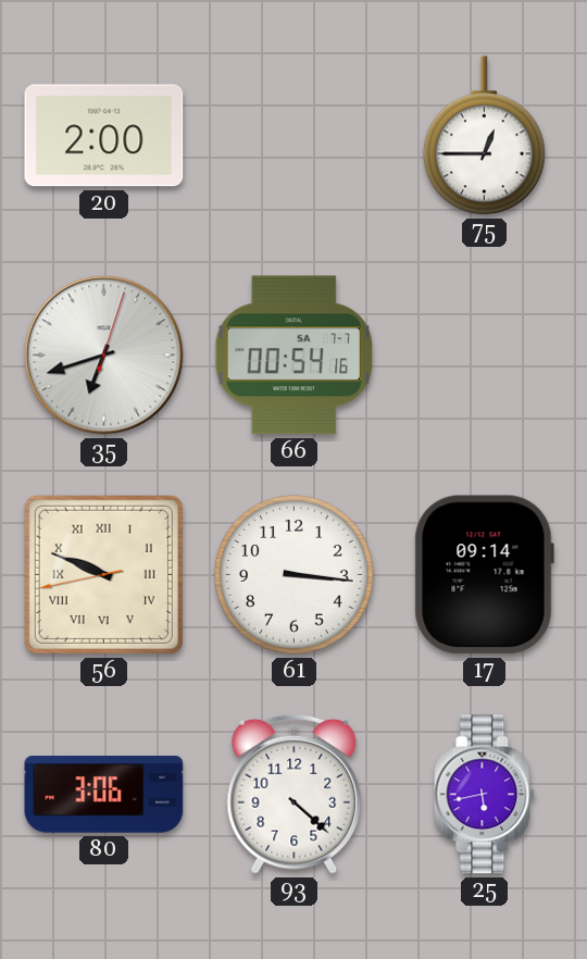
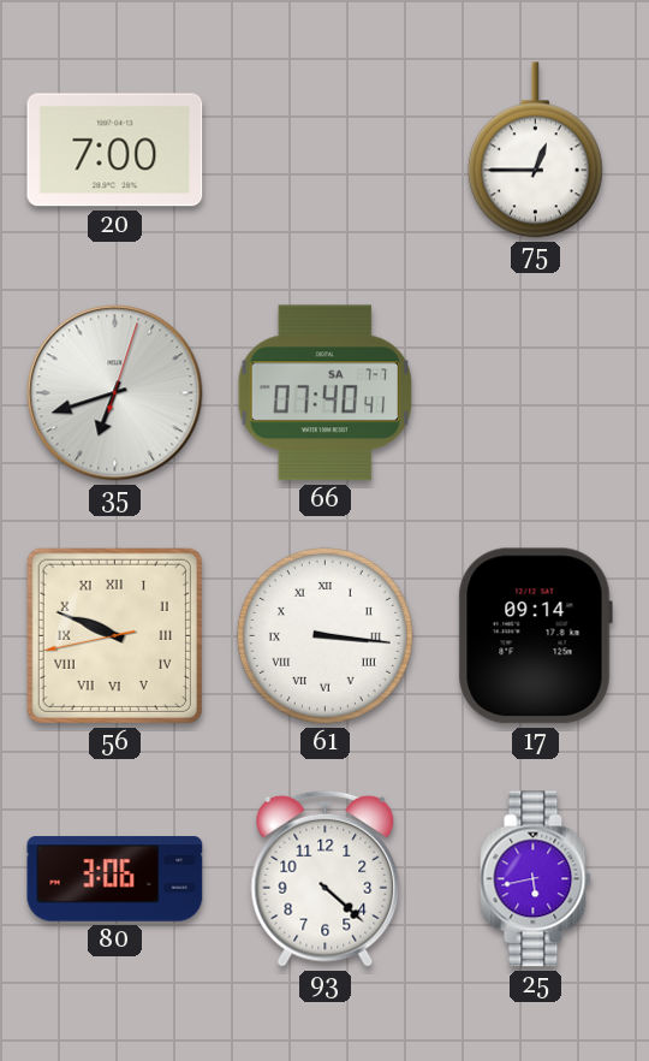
20: 2:00 -> 7:00 (115, 150)
66: 00:54 -> 07:40 (324, 393)
61 numerals: Arabic -> Roman (324, 635)
